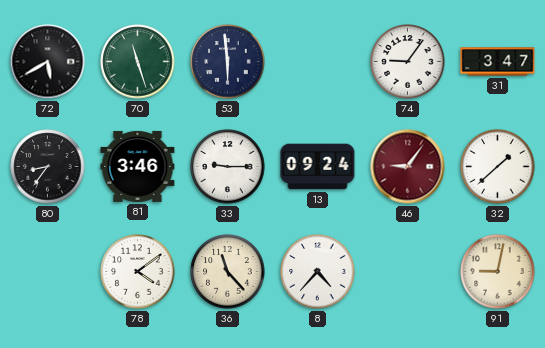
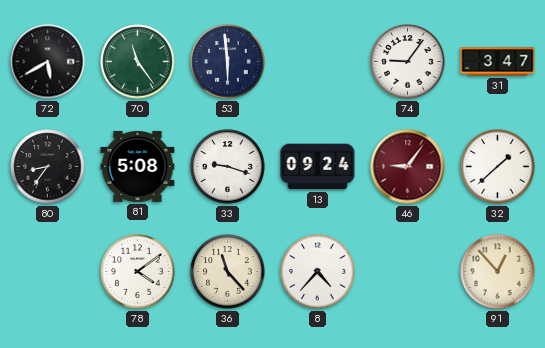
70: 11:27 -> 11:24 (138, 62)
81: 3:46 -> 5:08 (138, 166)
33: 9:15 -> 9:18 (228, 167)
91: 9:02 -> 12:53 (498, 272)
